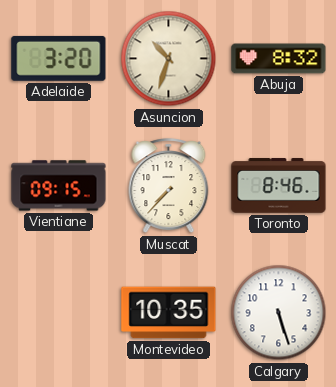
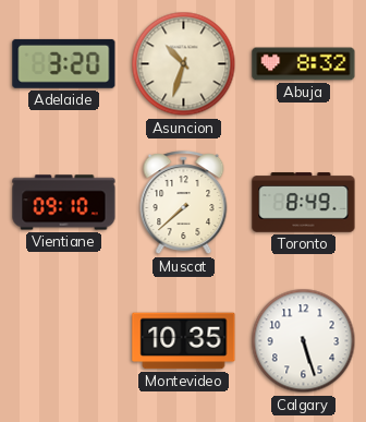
Vientiane: 09:15 -> 09:10 (64, 203)
Muscat: 7:37 -> 7:38 (184, 203)
Toronto: 8:46 -> 8:49 (304, 203)
